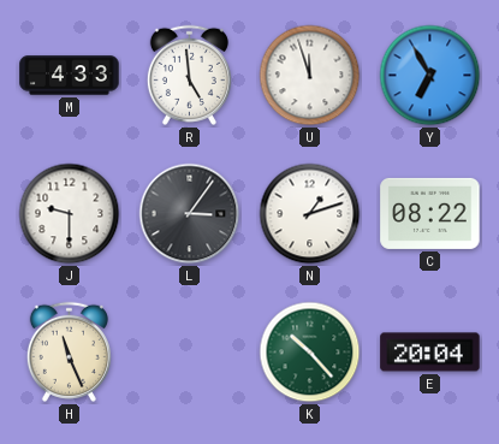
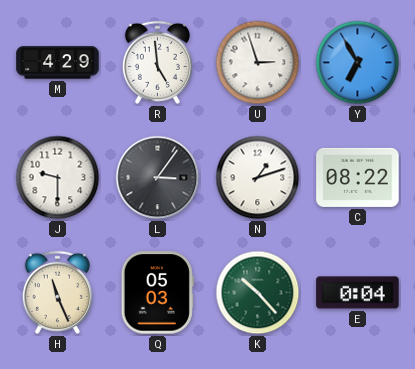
M: 4:33 -> 4:29 (58, 63)
U: 11:57 -> 2:57 (258, 63)
Q: none -> 05:03 (157, 293)
E: 20:04 -> 0:04 (358, 293)
